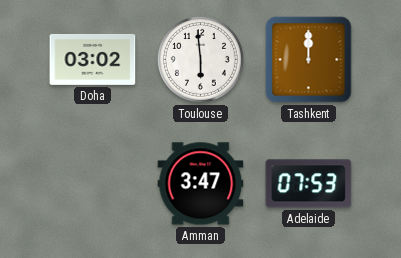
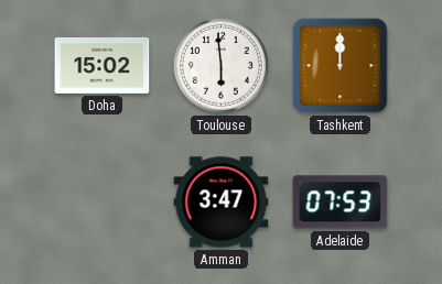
Doha: 03:02 -> 15:02 (103, 65)
